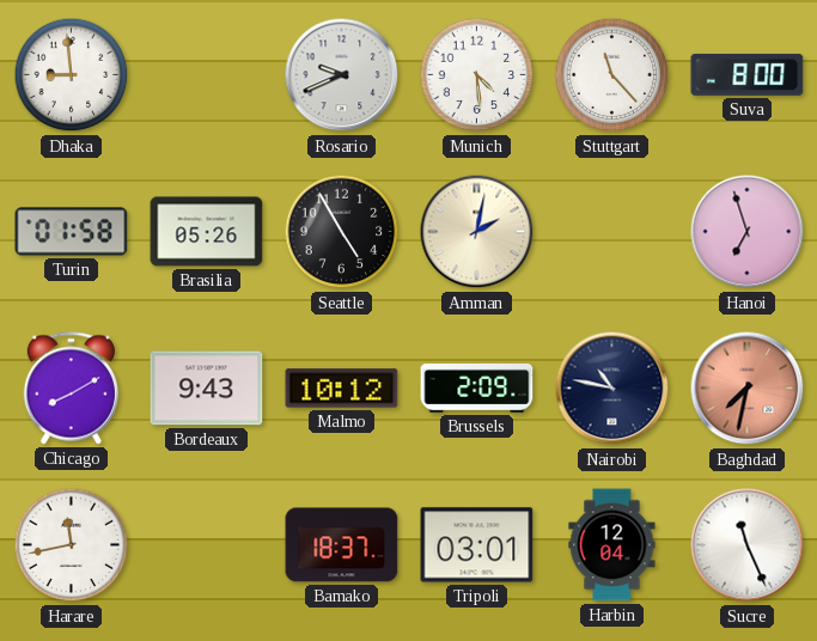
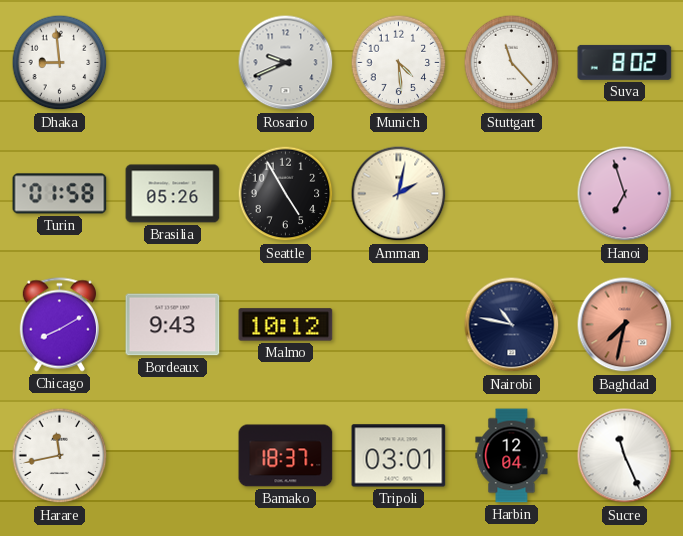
Suva: 8:00 -> 8:02 (625, 62)
Brussels: 2:09 -> none (477, 389)
